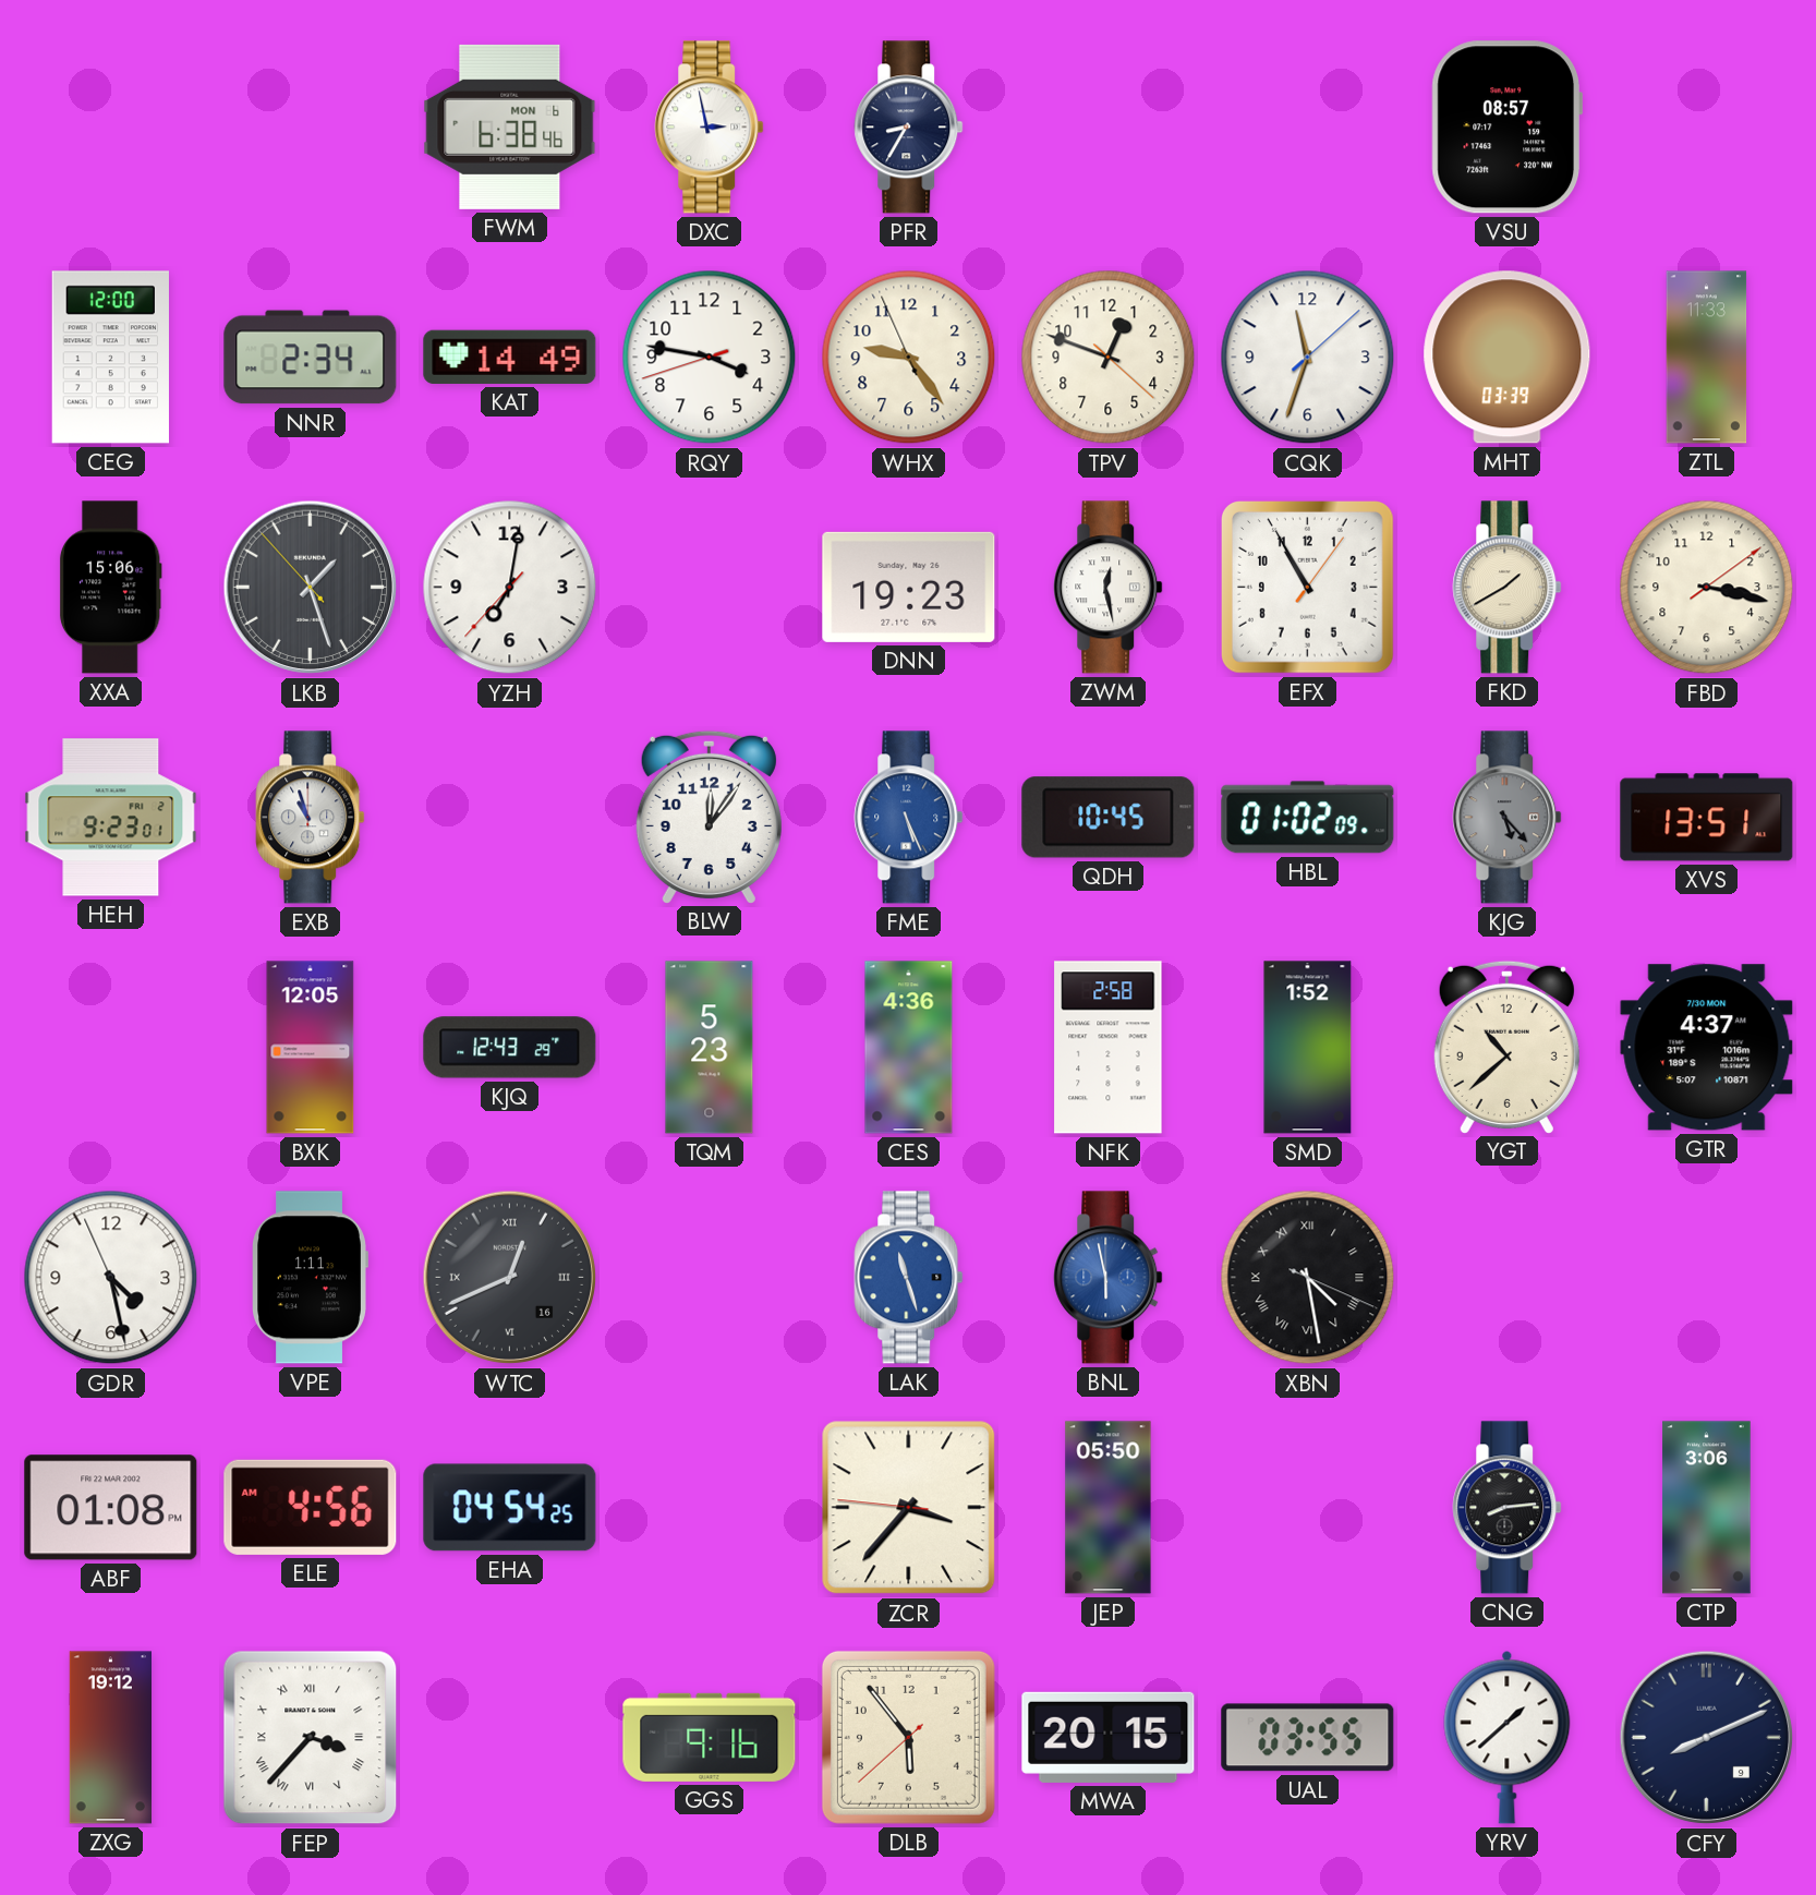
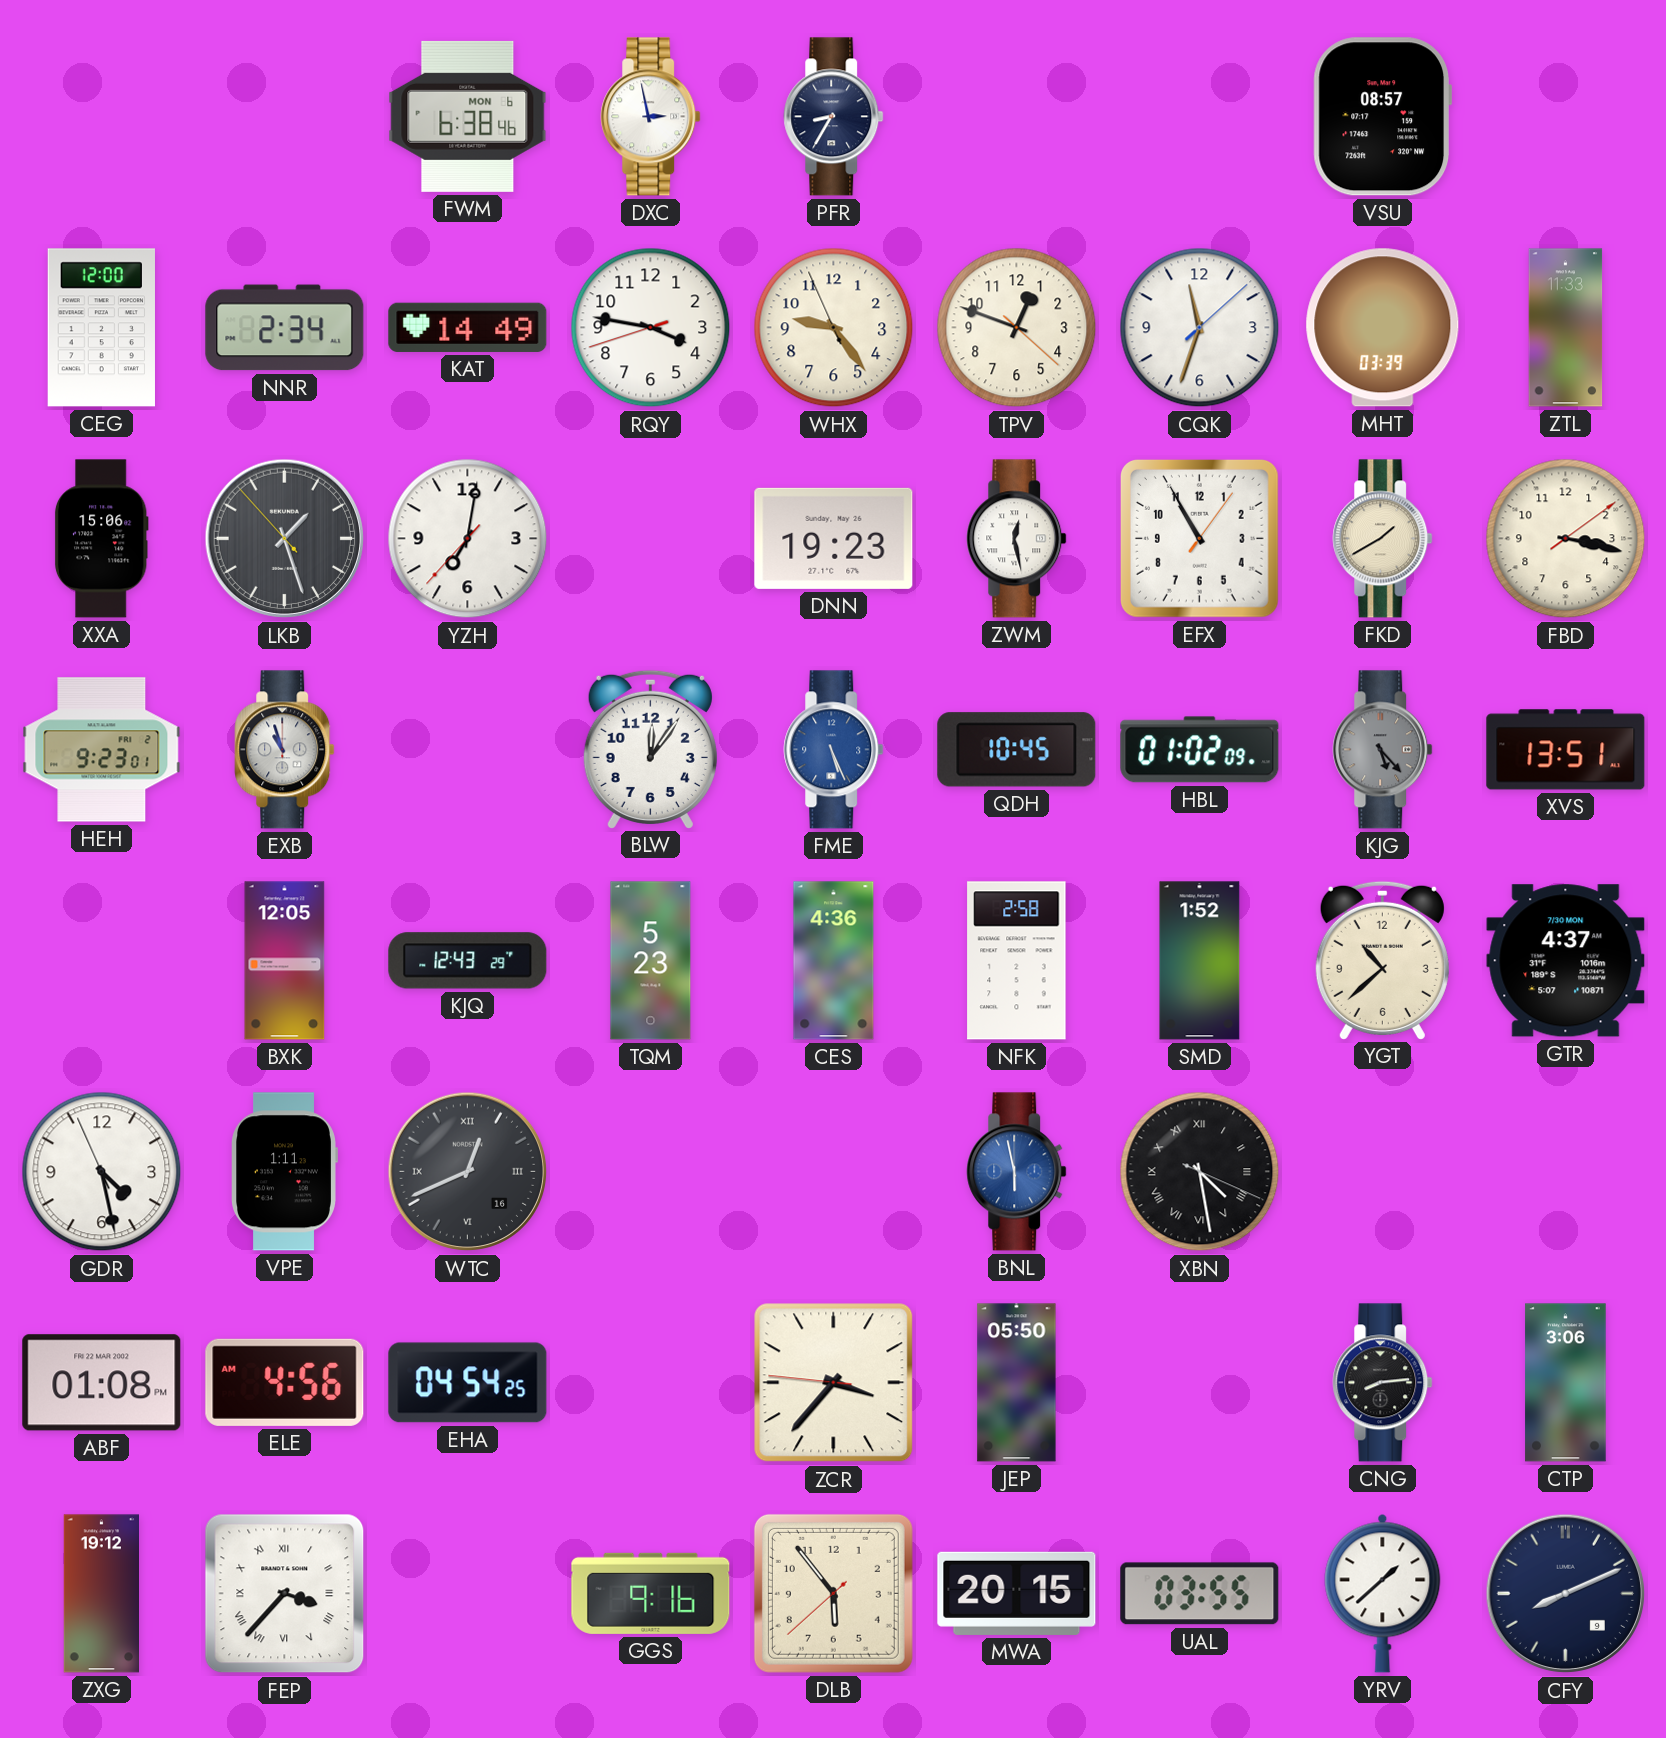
LAK: 11:27 -> none (909, 1278)
